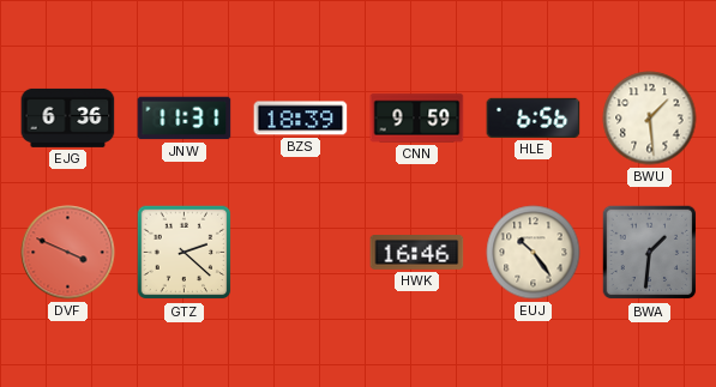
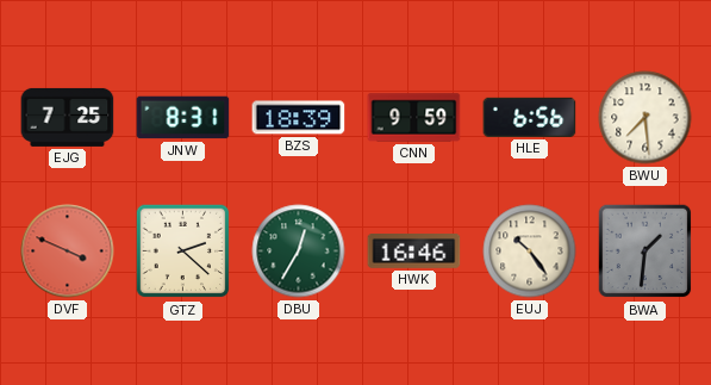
EJG: 6:36 -> 7:25 (68, 117)
JNW: 11:31 -> 8:31 (183, 118)
BWU: 1:29 -> 7:29 (645, 118)
DBU: none -> 12:35 (299, 252)
